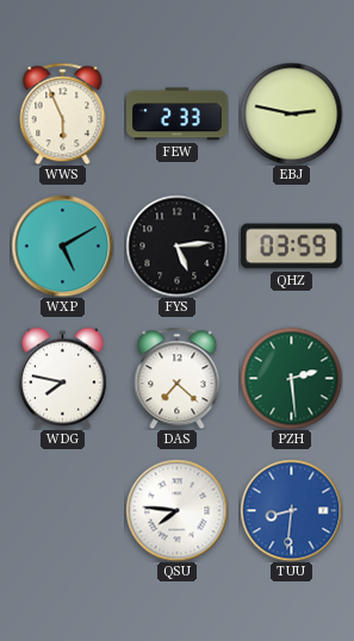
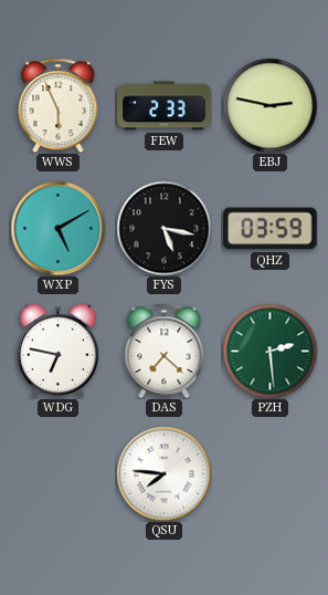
FYS: 5:14 -> 5:17 (163, 228)
WDG: 7:47 -> 6:47 (57, 351)
TUU: 8:31 -> none (291, 510)
